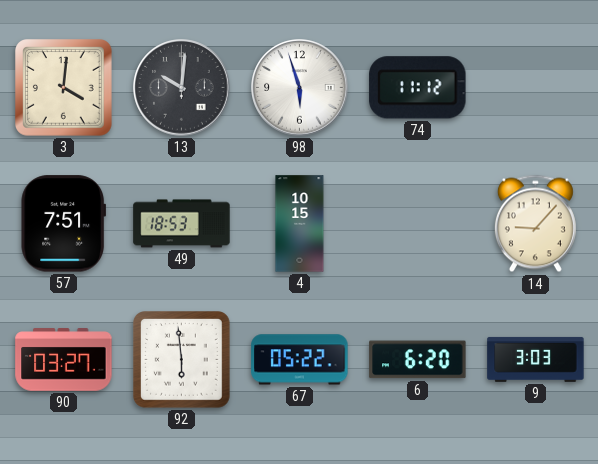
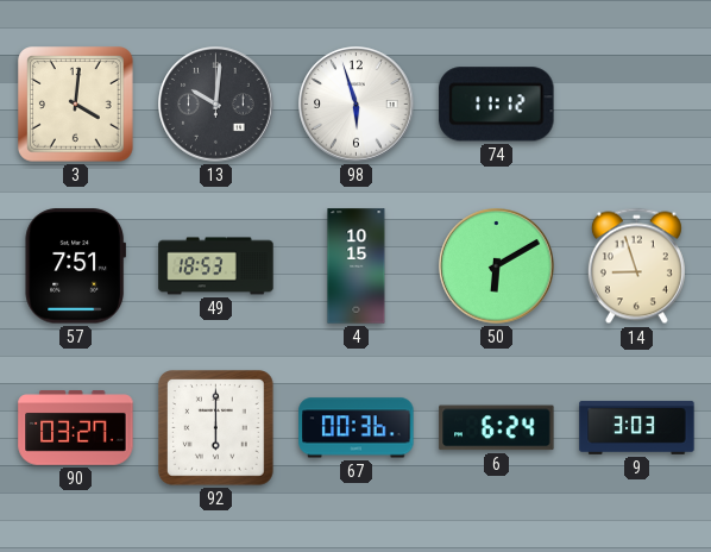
50: none -> 6:10 (497, 266)
14: 9:07 -> 8:57 (636, 266)
92: 5:59 -> 6:00 (216, 428)
67: 05:22 -> 00:36 (357, 428)
6: 6:20 -> 6:24 (497, 428)
